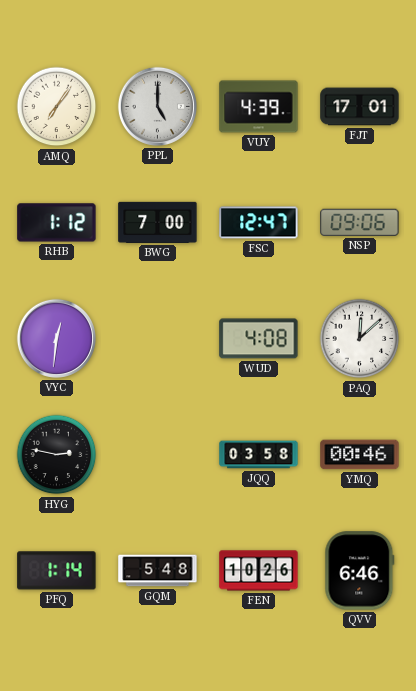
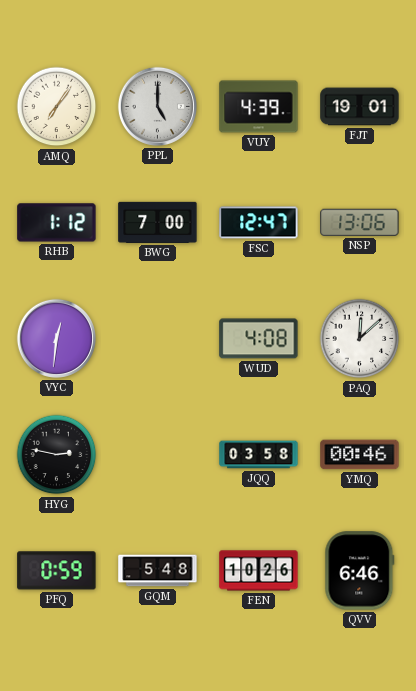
FJT: 17:01 -> 19:01 (360, 107)
NSP: 09:06 -> 13:06 (360, 222)
PFQ: 1:14 -> 0:59 (57, 571)
